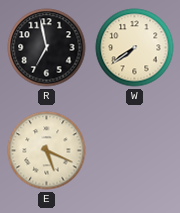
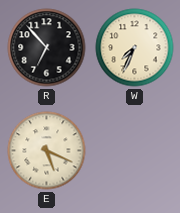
R: 6:58 -> 6:53 (47, 48)
W: 7:39 -> 7:34 (135, 48)
